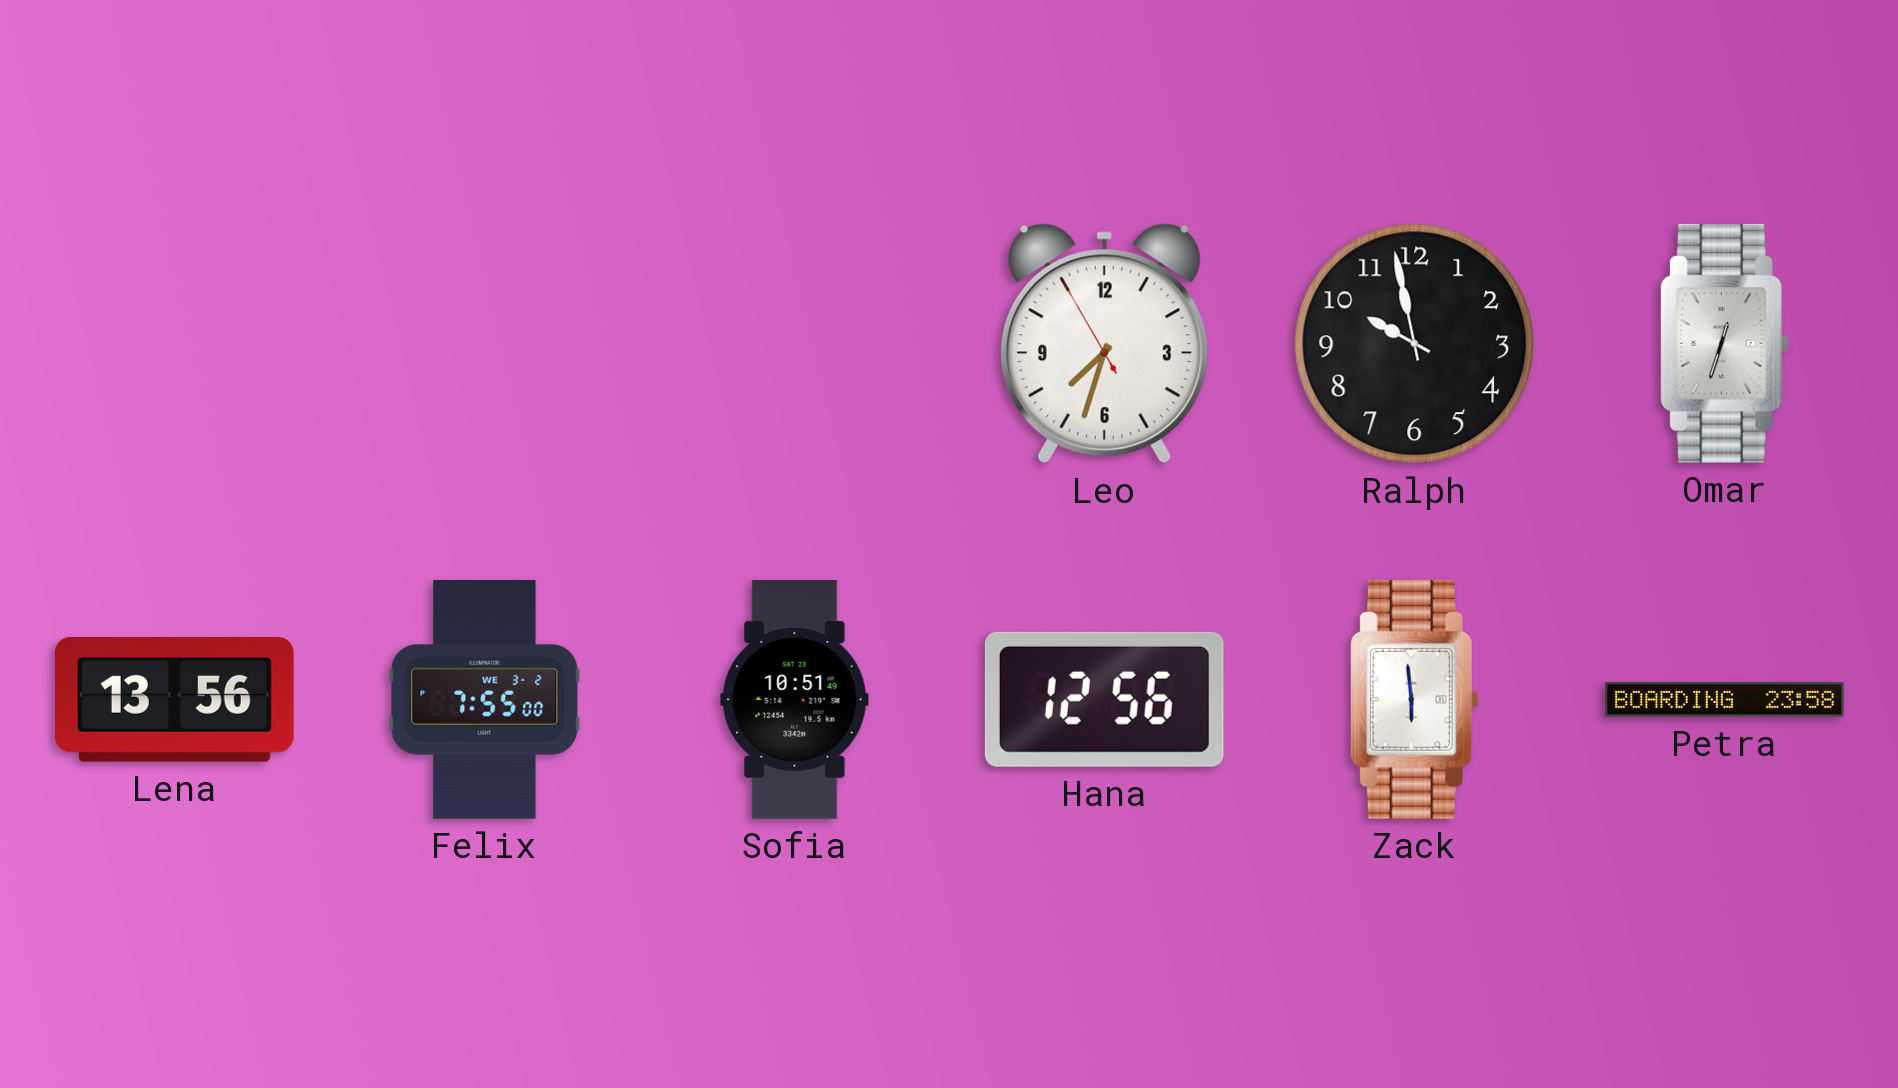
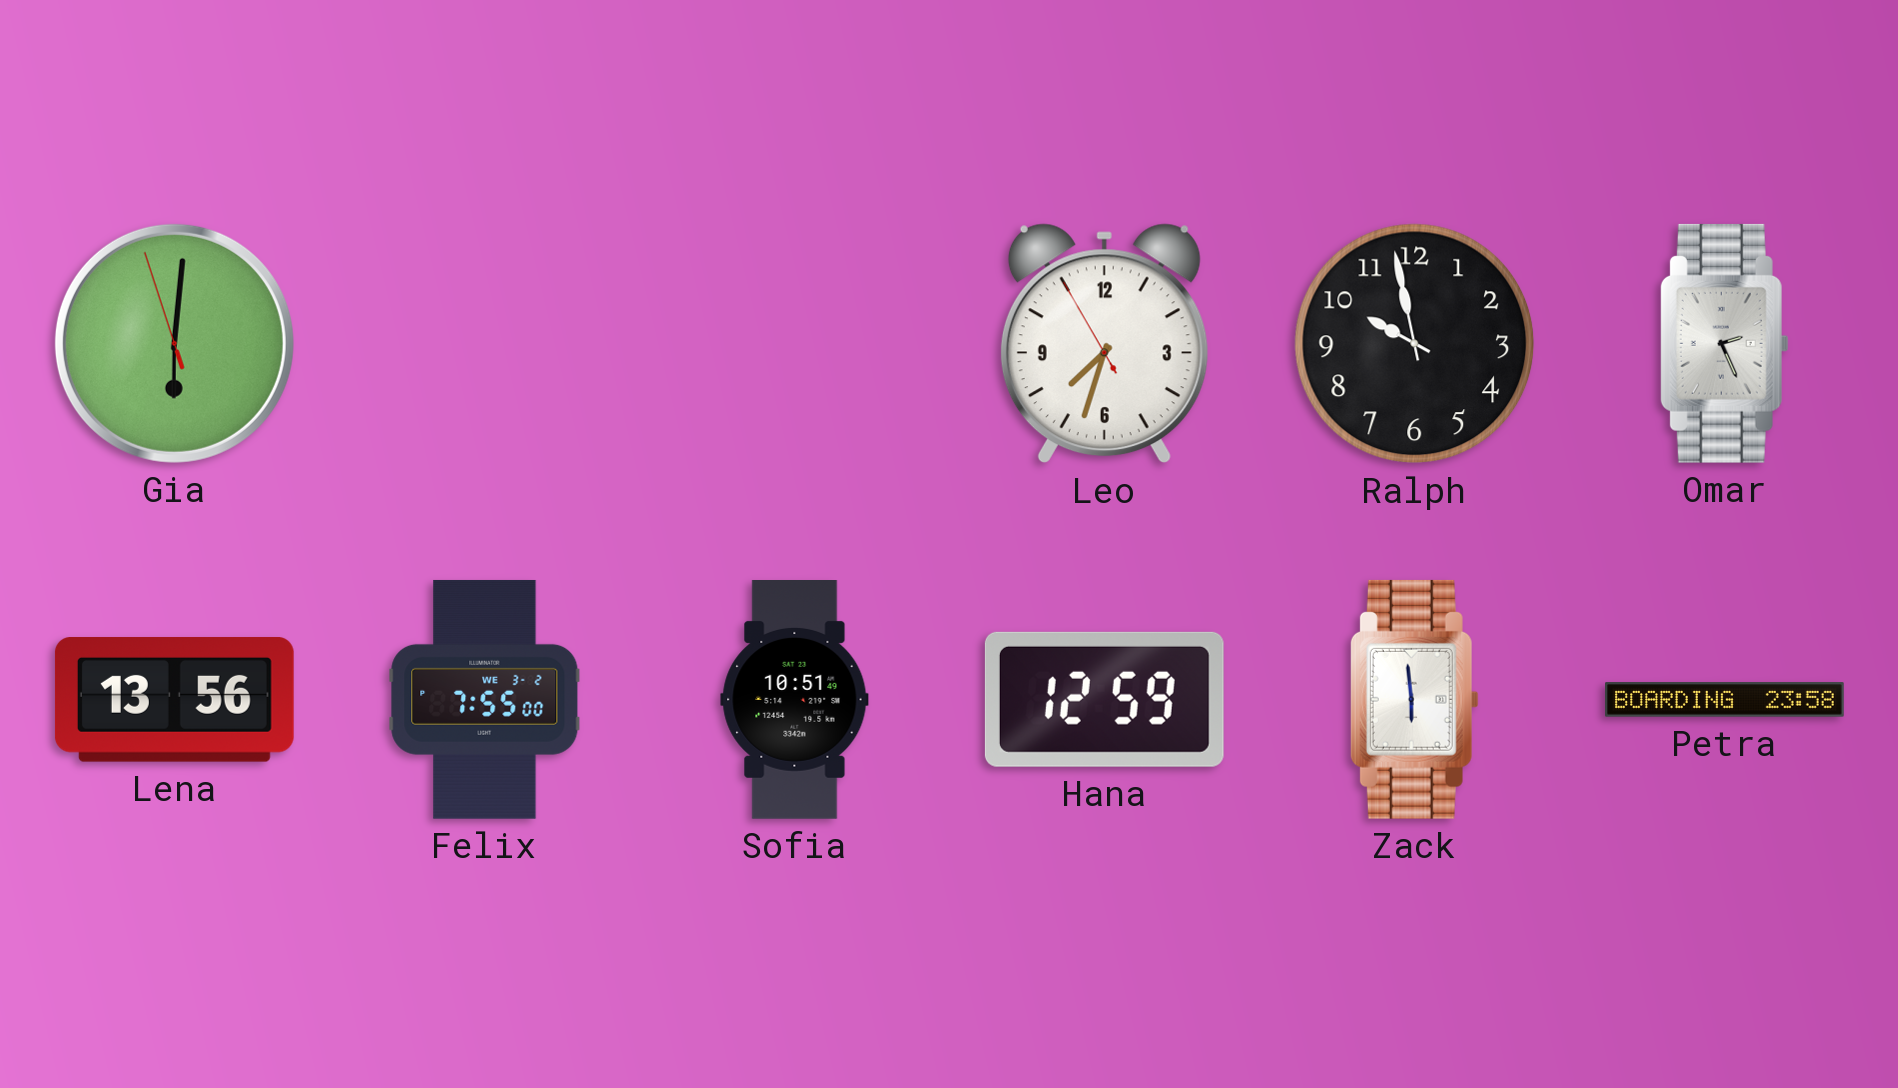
Gia: none -> 6:00 (174, 343)
Omar: 12:33 -> 2:26 (1724, 343)
Hana: 12:56 -> 12:59 (1104, 699)
